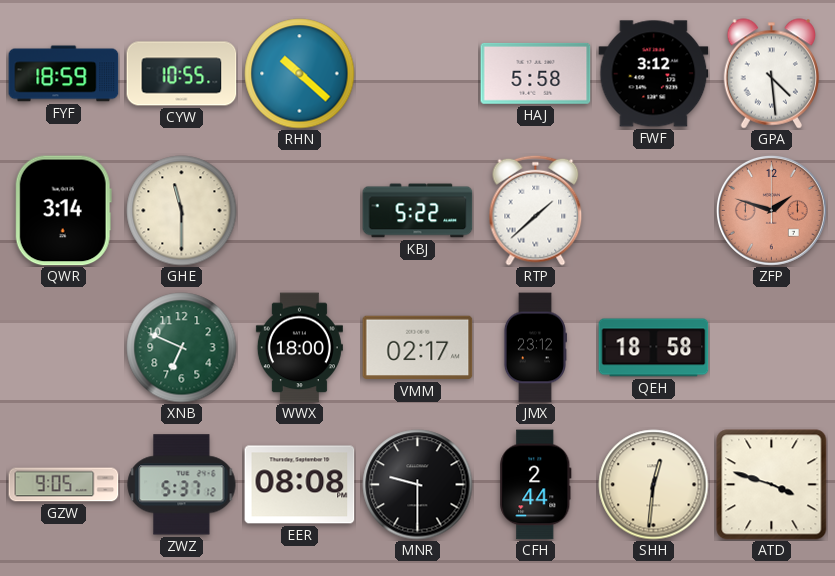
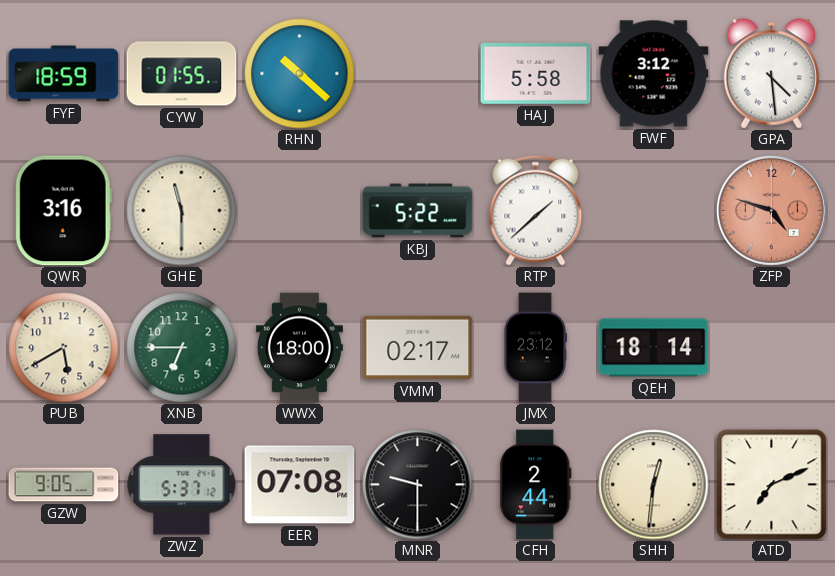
CYW: 10:55 -> 01:55 (182, 74)
QWR: 3:14 -> 3:16 (63, 211)
ZFP: 1:48 -> 4:48 (771, 210)
PUB: none -> 5:40 (64, 348)
XNB: 6:49 -> 6:45 (182, 348)
QEH: 18:58 -> 18:14 (654, 348)
EER: 08:08 -> 07:08 (300, 485)
ATD: 3:48 -> 7:11 (772, 485)
